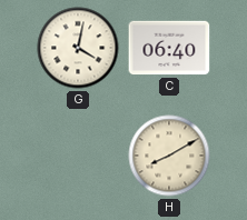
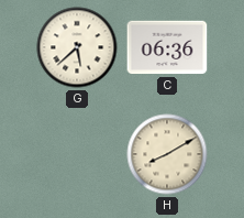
G: 4:02 -> 5:38 (77, 47)
C: 06:40 -> 06:36 (167, 47)
